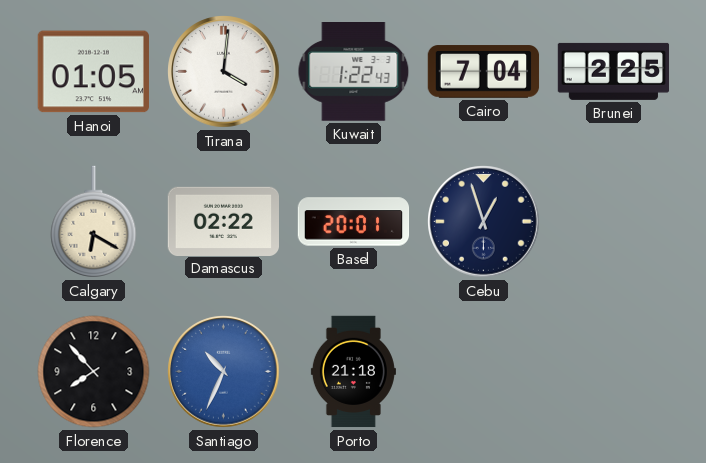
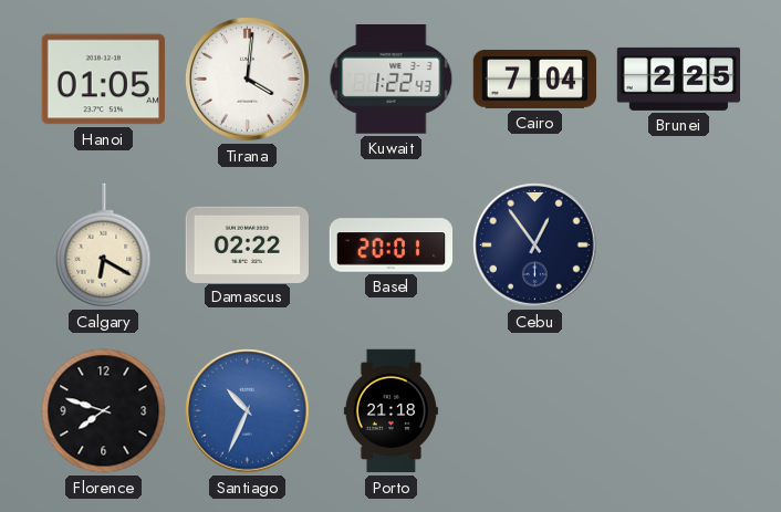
Cebu: 12:57 -> 12:54 (535, 245)
Florence: 7:53 -> 7:48 (104, 411)
